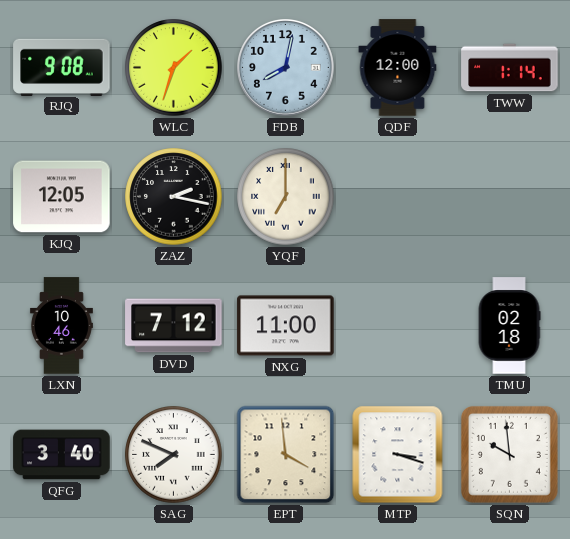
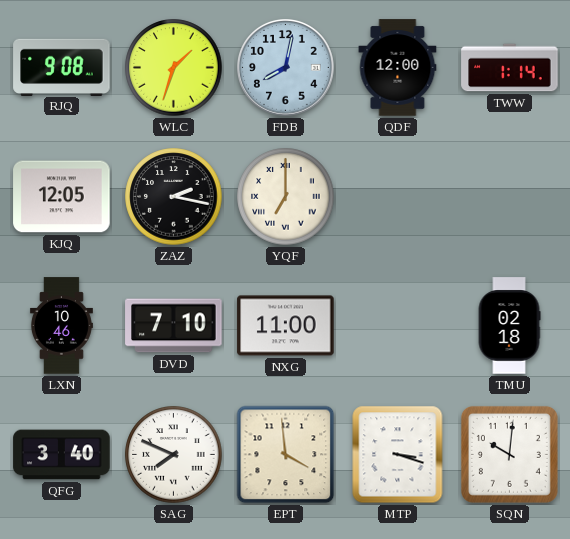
DVD: 7:12 -> 7:10 (174, 326)
SQN: 9:59 -> 10:01 (509, 454)
